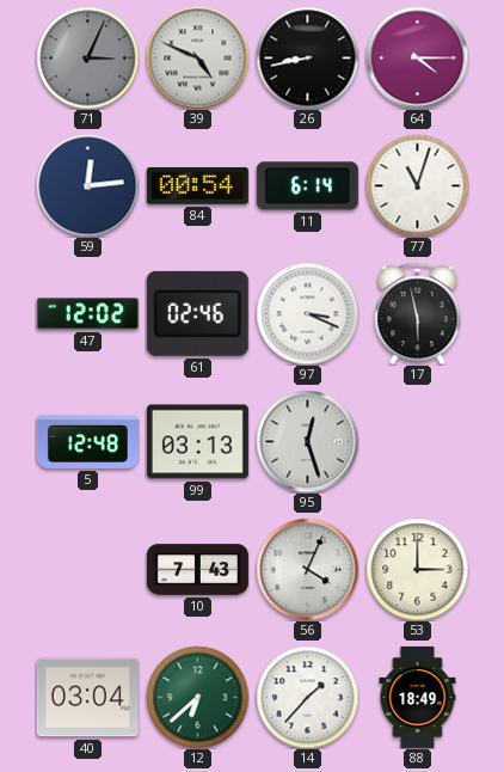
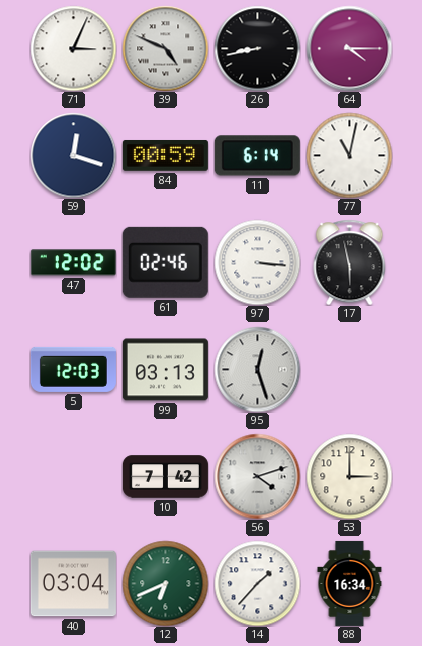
71 dial: grey -> white (73, 48)
59: 12:14 -> 12:18 (73, 155)
84: 00:54 -> 00:59 (165, 155)
77: 11:03 -> 11:02 (349, 155)
97: 3:19 -> 3:16 (257, 262)
5: 12:48 -> 12:03 (73, 369)
10: 7:43 -> 7:42 (165, 477)
56: 4:04 -> 4:12 (257, 476)
12: 6:38 -> 6:41 (165, 583)
88: 18:49 -> 16:34 (350, 583)
